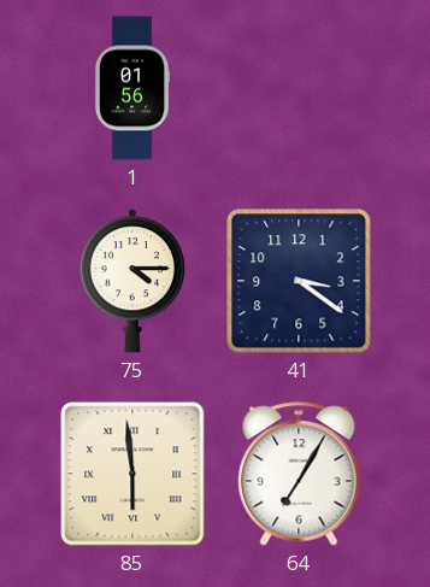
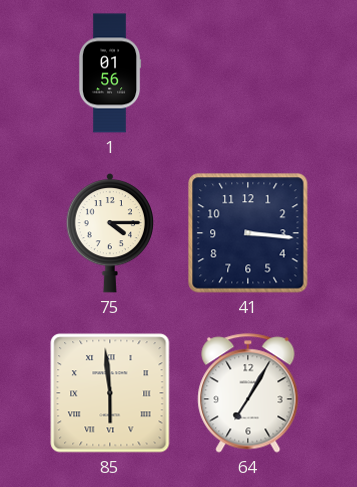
41: 3:21 -> 3:16 (248, 233)
